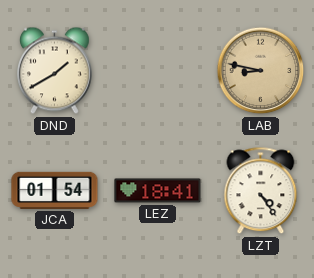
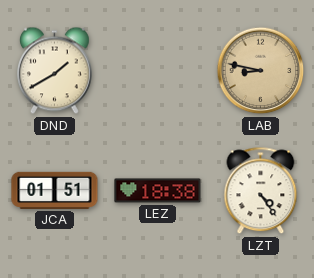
JCA: 01:54 -> 01:51 (55, 190)
LEZ: 18:41 -> 18:38 (158, 191)
